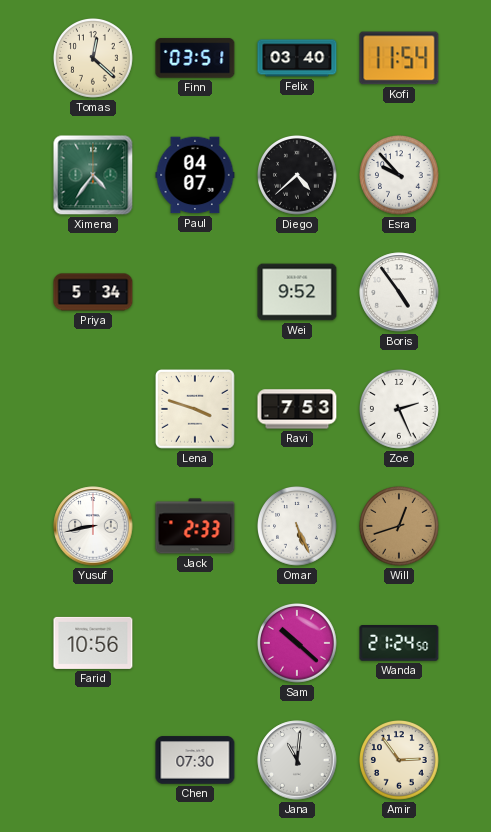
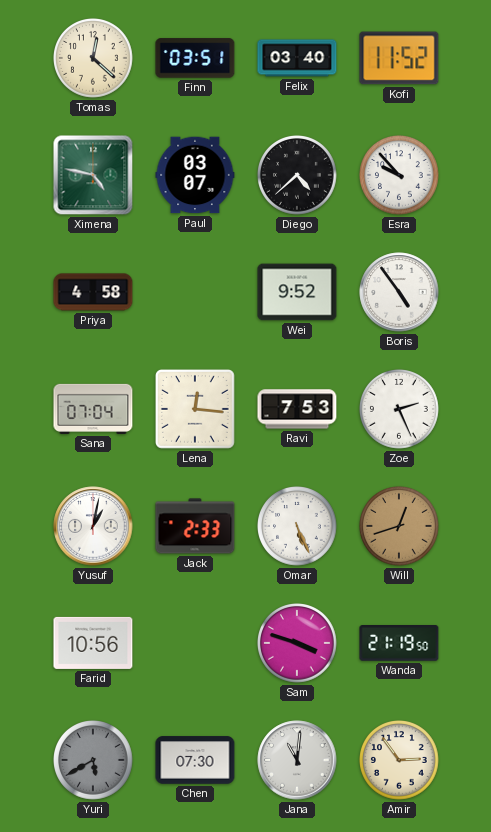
Kofi: 11:54 -> 11:52 (399, 58)
Ximena: 4:36 -> 4:47 (93, 175)
Paul: 04:07 -> 03:07 (195, 175)
Priya: 5:34 -> 4:58 (93, 292)
Sana: none -> 07:04 (93, 409)
Lena: 3:48 -> 12:16 (196, 410)
Yusuf: 8:43 -> 1:02 (93, 526)
Sam: 10:22 -> 3:48 (298, 644)
Wanda: 21:24 -> 21:19 (399, 644)
Yuri: none -> 5:40 (94, 761)
